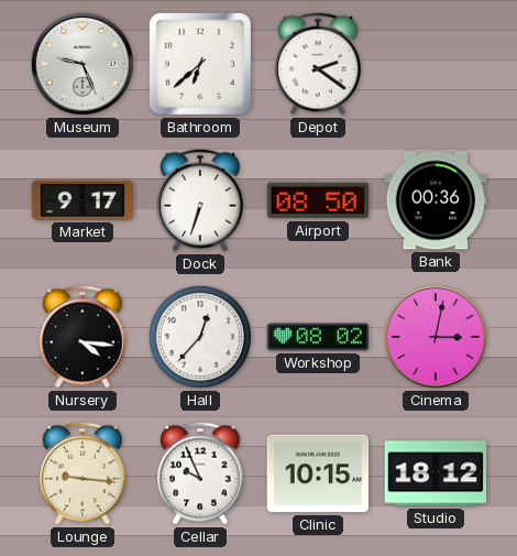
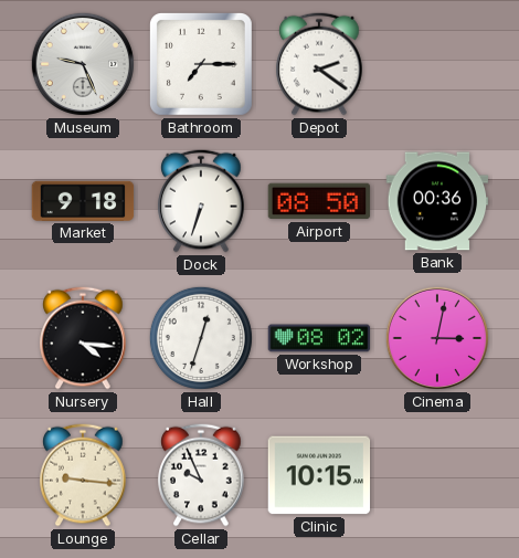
Bathroom: 6:38 -> 7:15 (201, 64)
Market: 9:17 -> 9:18 (83, 201)
Hall: 12:37 -> 12:33 (201, 338)
Studio: 18:12 -> none (436, 473)
